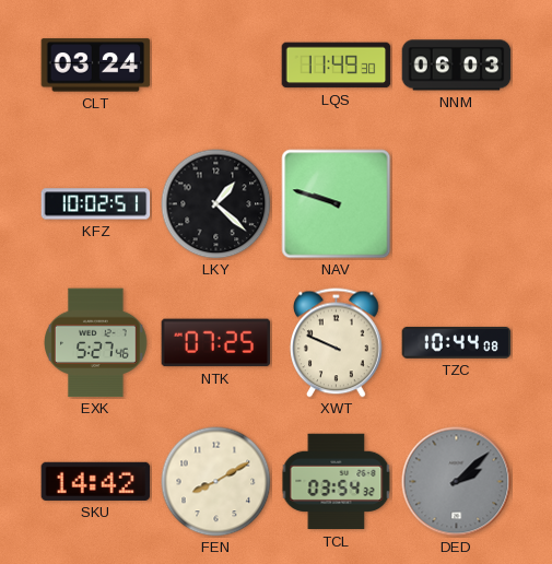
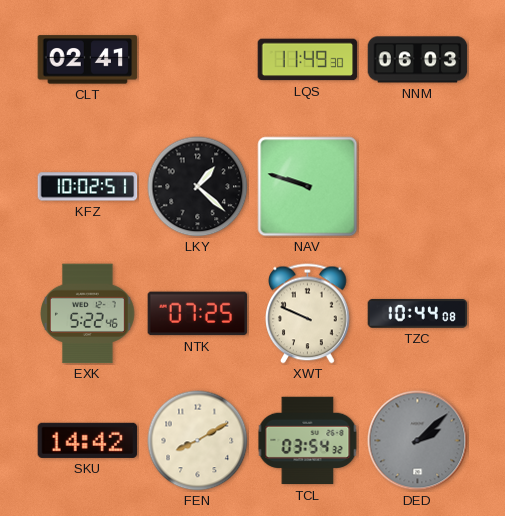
CLT: 03:24 -> 02:41 (88, 60)
EXK: 5:27 -> 5:22 (88, 314)
